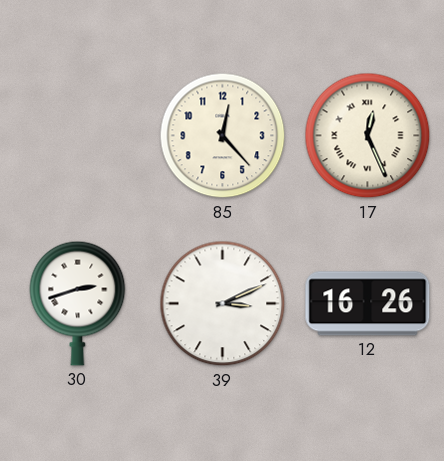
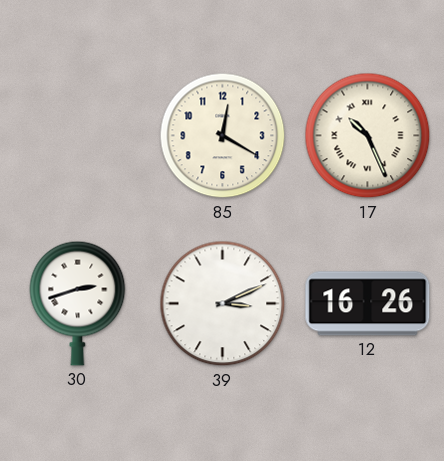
85: 12:23 -> 12:20 (223, 136)
17: 12:26 -> 10:26 (368, 136)
